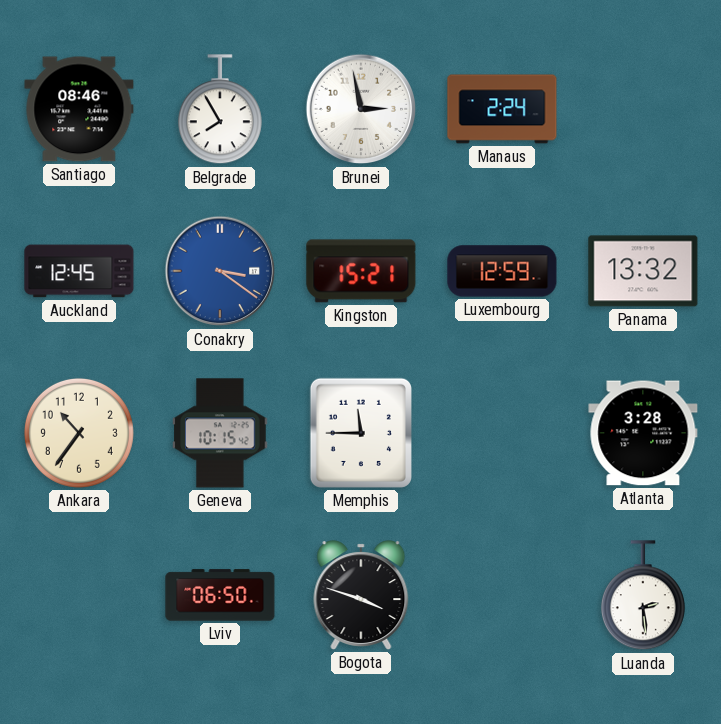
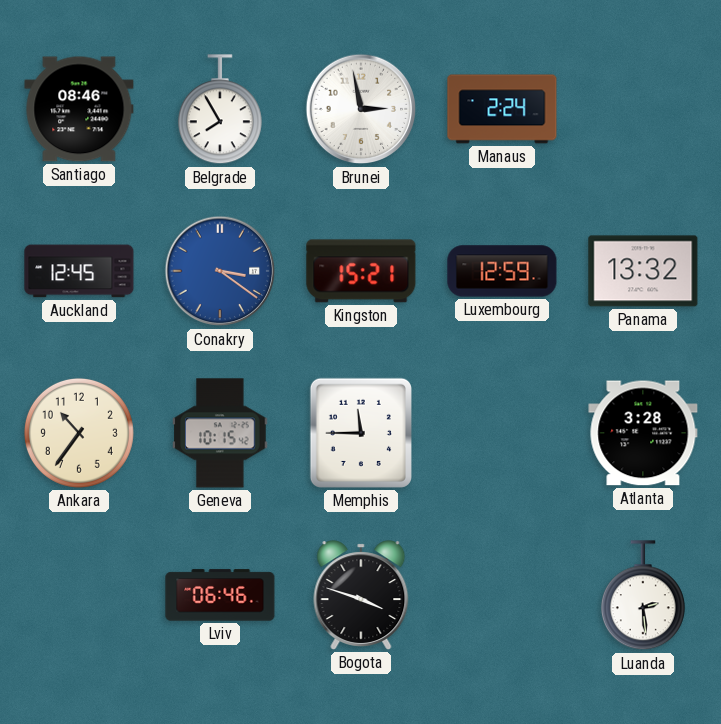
Lviv: 06:50 -> 06:46 (220, 595)
